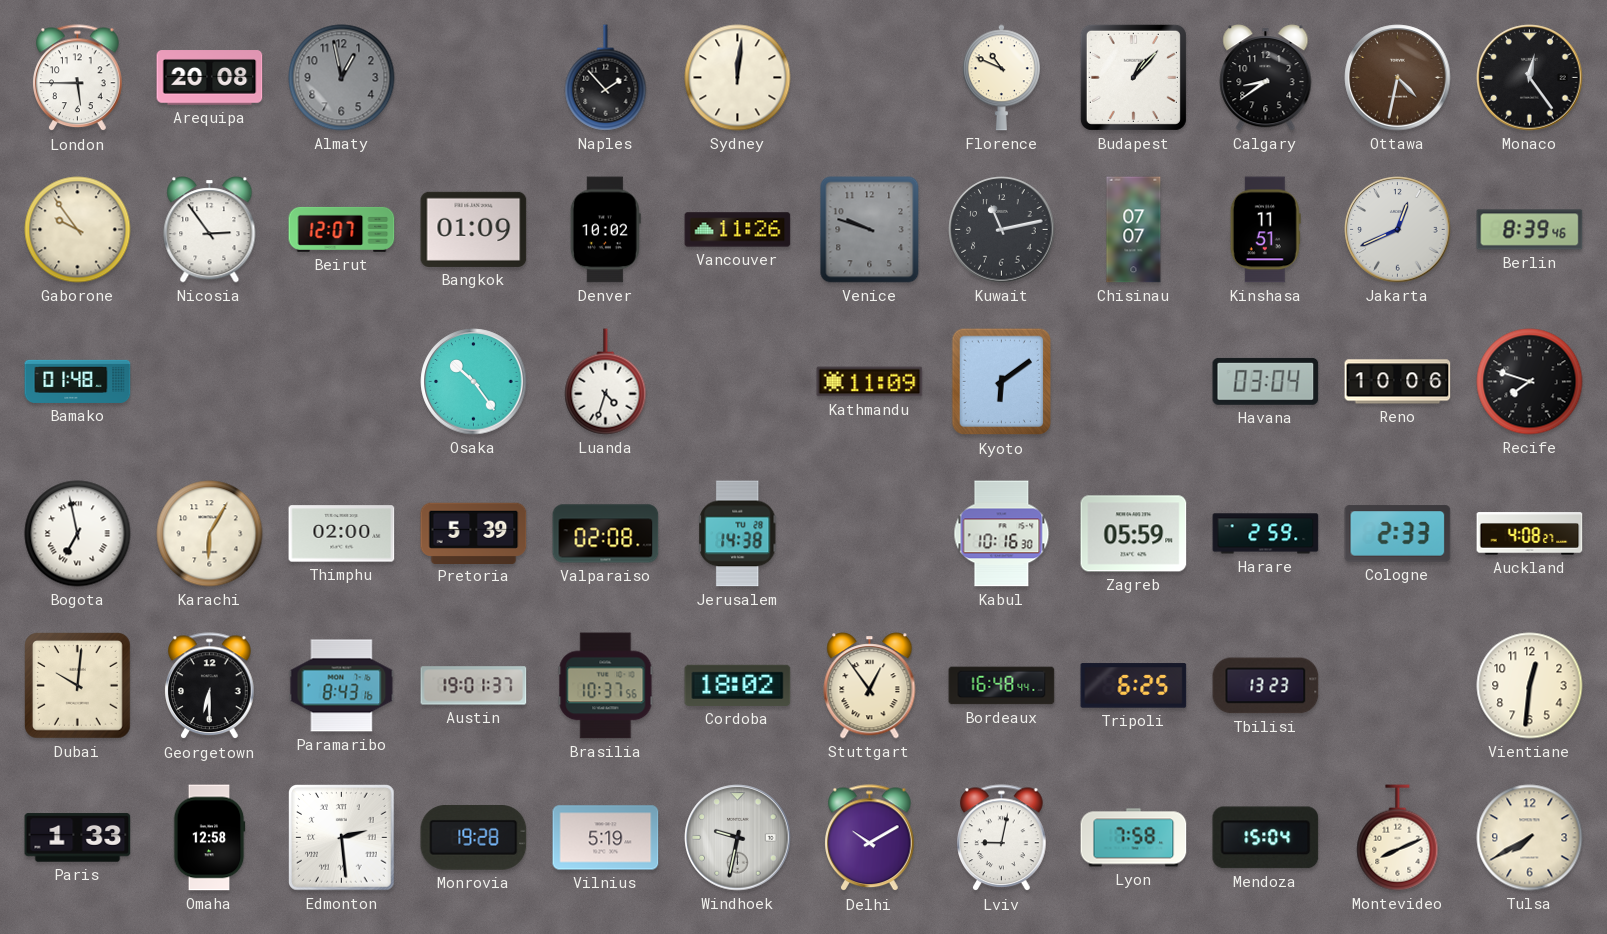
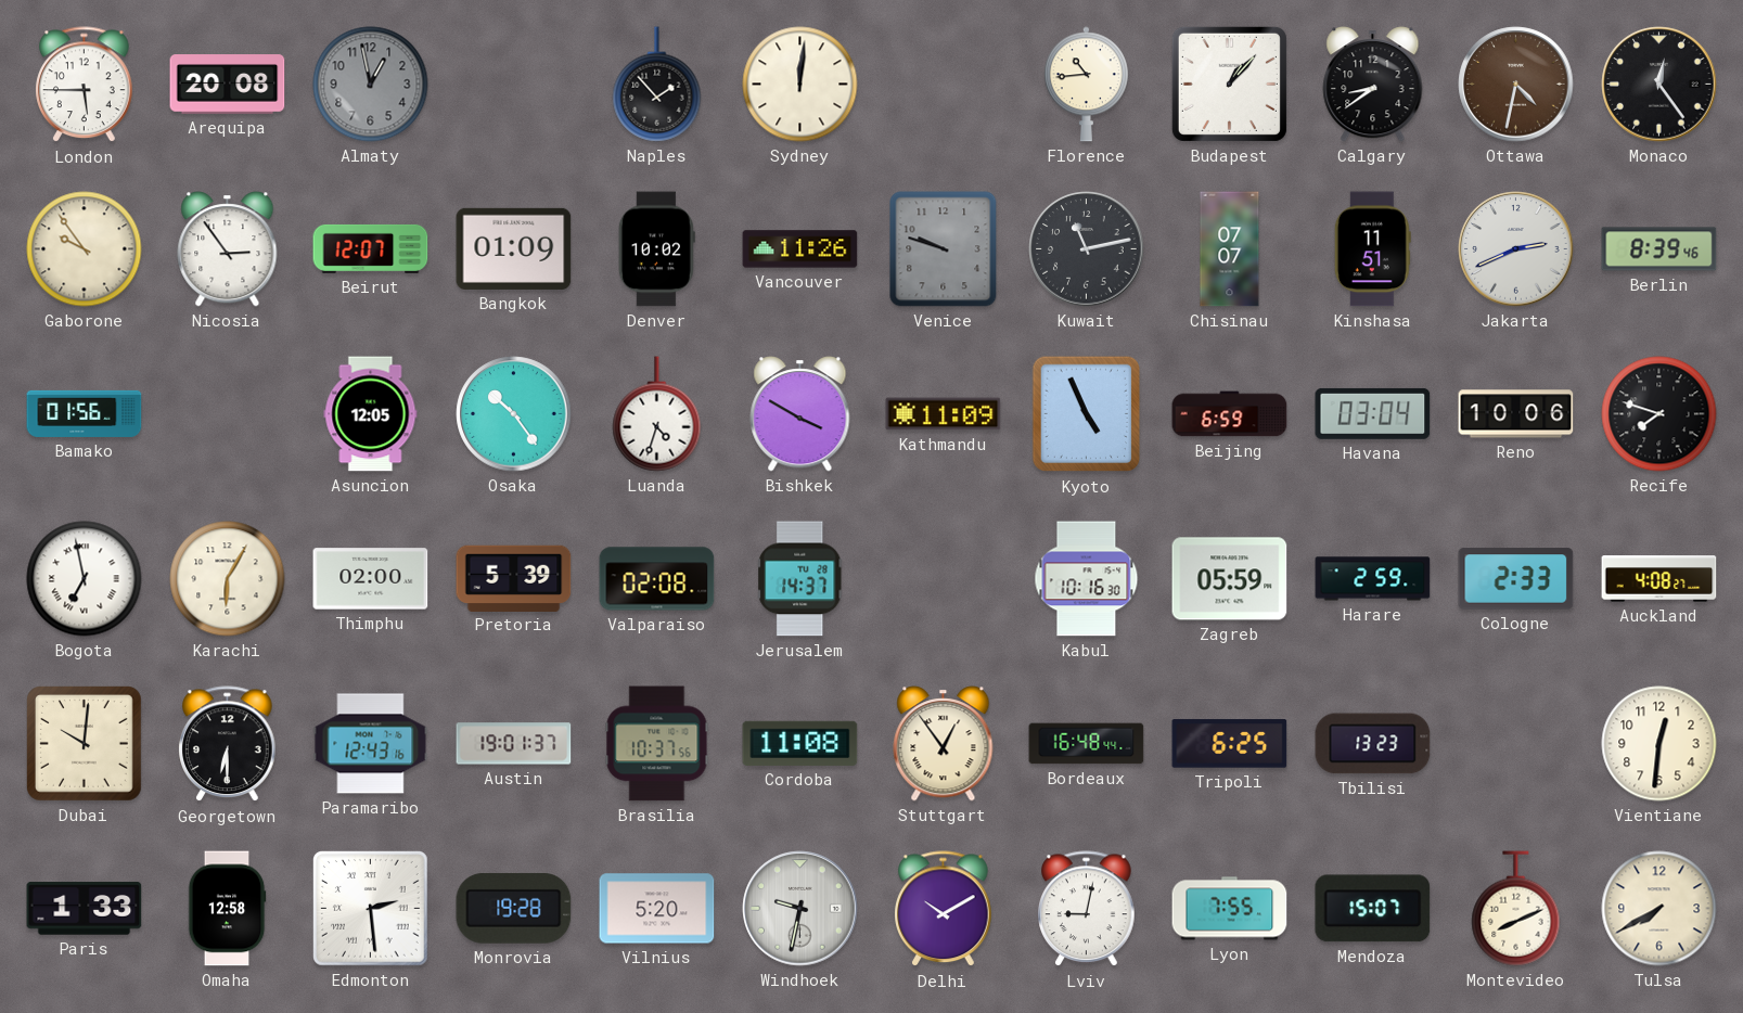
Florence: 10:49 -> 10:44 (1086, 85)
Jakarta: 12:41 -> 2:41 (1516, 249)
Bamako: 01:48 -> 01:56 (85, 413)
Asuncion: none -> 12:05 (371, 414)
Bishkek: none -> 3:50 (800, 414)
Kyoto: 6:09 -> 4:56 (1087, 414)
Beijing: none -> 6:59 (1230, 414)
Jerusalem: 14:38 -> 14:37 (800, 579)
Paramaribo: 8:43 -> 12:43 (371, 744)
Cordoba: 18:02 -> 11:08 (800, 743)
Vilnius: 5:19 -> 5:20 (657, 909)
Lyon: 7:58 -> 7:55 (1230, 909)
Mendoza: 15:04 -> 15:07 (1373, 909)
